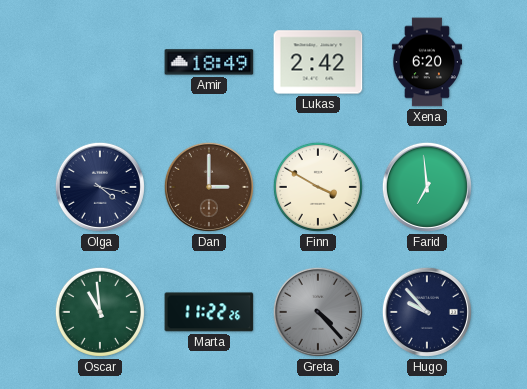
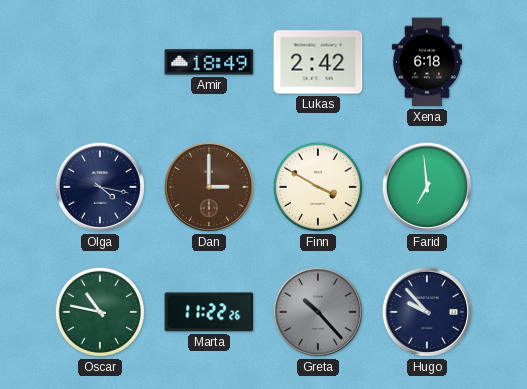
Xena: 6:20 -> 6:18 (427, 62)
Oscar: 10:59 -> 10:47 (100, 312)
Greta: 4:23 -> 10:23 (318, 312)
